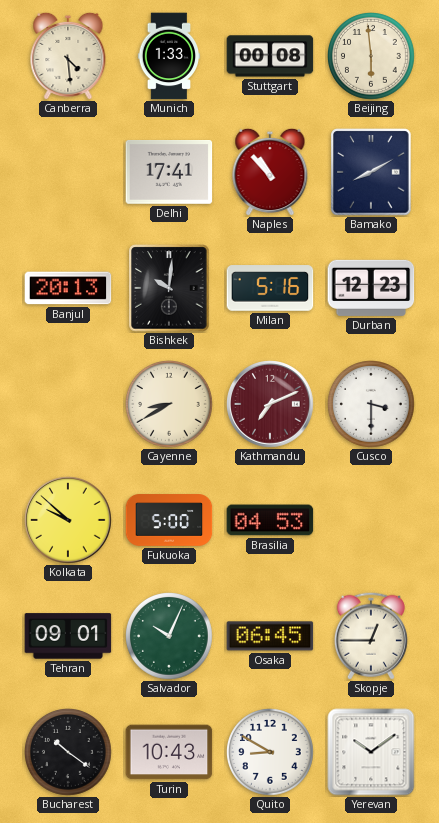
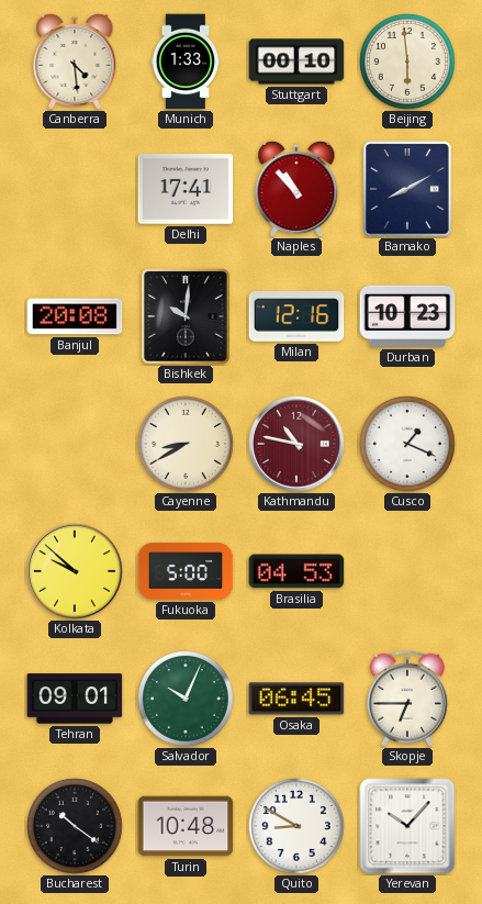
Stuttgart: 00:08 -> 00:10 (296, 62)
Banjul: 20:13 -> 20:08 (75, 316)
Milan: 5:16 -> 12:16 (296, 316)
Durban: 12:23 -> 10:23 (407, 316)
Kathmandu: 7:11 -> 10:47 (296, 444)
Cusco: 3:30 -> 1:19 (408, 445)
Skopje: 12:45 -> 6:45 (407, 699)
Turin: 10:43 -> 10:48 (186, 826)
Yerevan: 10:09 -> 10:07 (407, 826)
